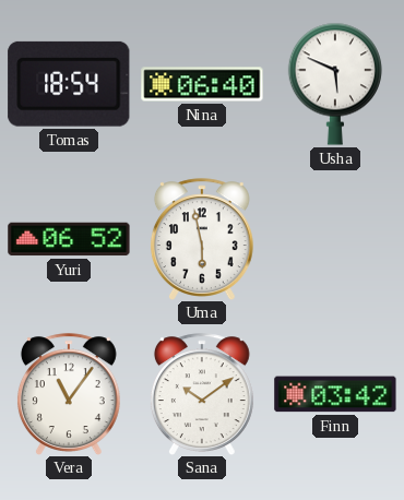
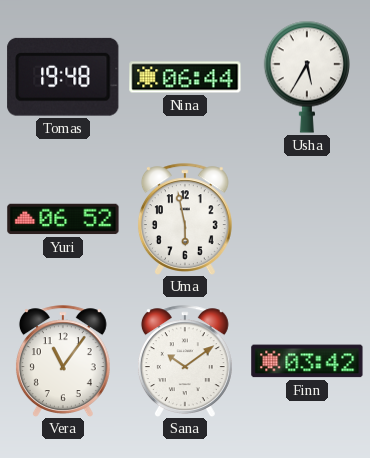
Tomas: 18:54 -> 19:48 (63, 77)
Nina: 06:40 -> 06:44 (185, 77)
Usha: 5:49 -> 5:35 (307, 77)
